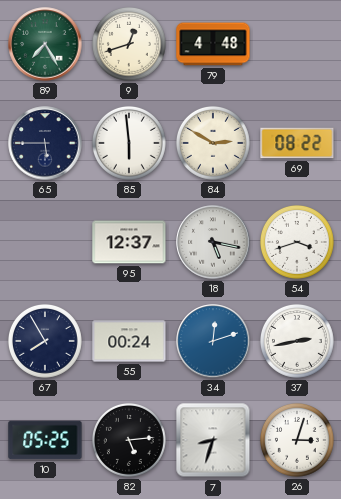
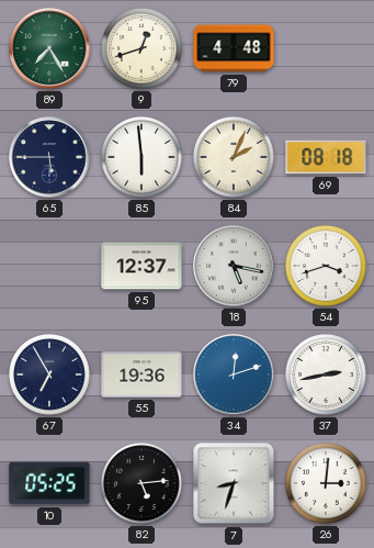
84: 2:50 -> 2:04 (234, 157)
69: 08:22 -> 08:18 (326, 157)
67: 7:55 -> 6:55 (49, 374)
55: 00:24 -> 19:36 (141, 374)
26: 3:03 -> 3:01 (326, 483)
